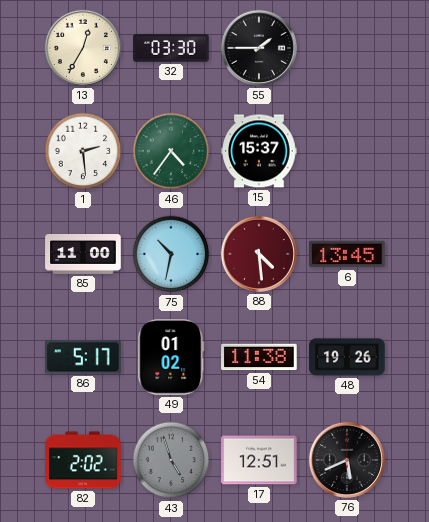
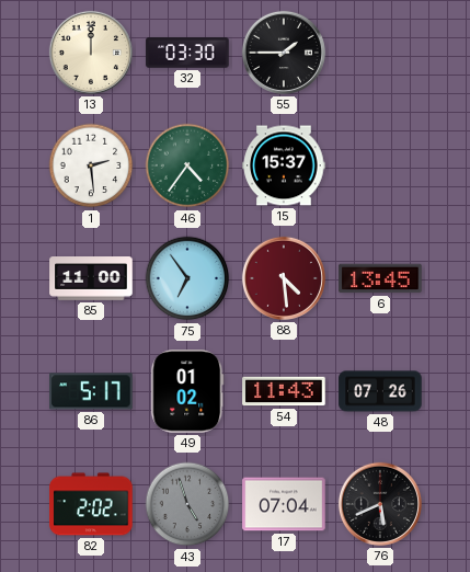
13: 12:35 -> 12:00 (91, 53)
75: 10:32 -> 6:54 (187, 278)
54: 11:38 -> 11:43 (284, 391)
48: 19:26 -> 07:26 (380, 391)
17: 12:51 -> 07:04 (284, 504)
